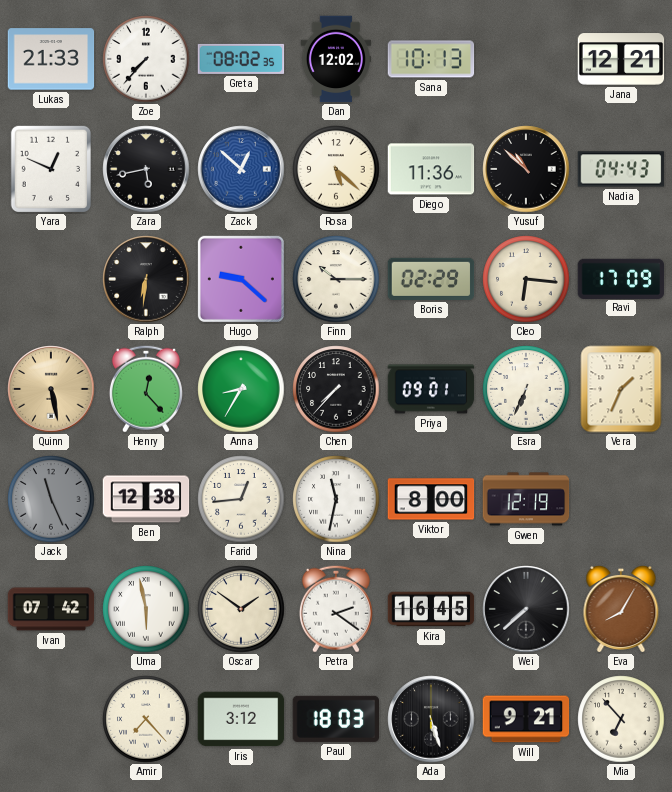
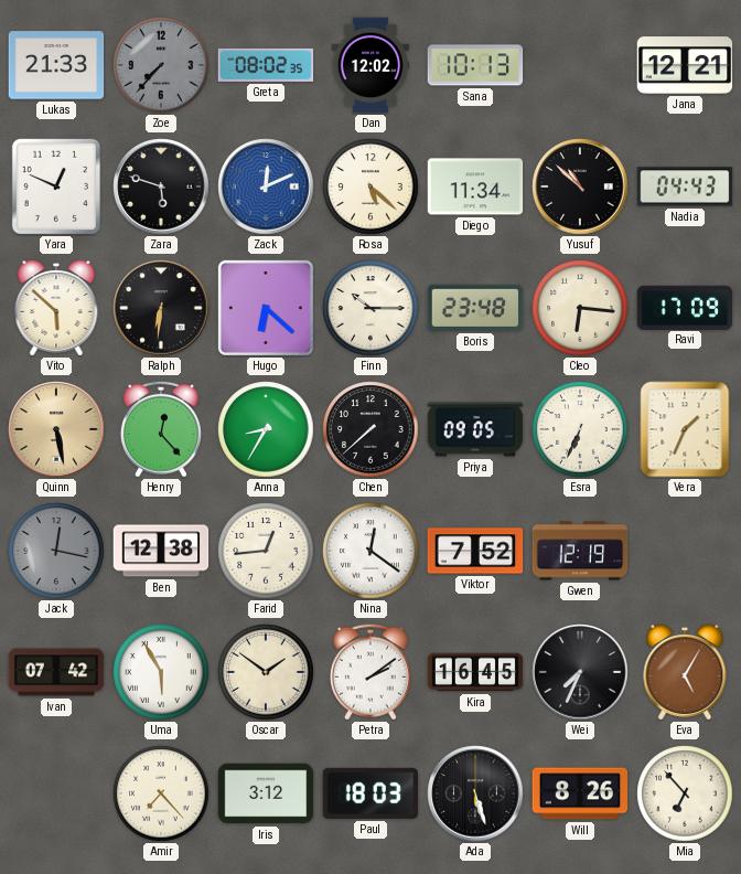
Zoe dial: white -> grey (161, 65)
Zara: 5:43 -> 5:48 (161, 186)
Zack: 12:52 -> 12:11 (266, 186)
Diego: 11:36 -> 11:34 (475, 186)
Vito: none -> 5:52 (56, 308)
Hugo: 9:22 -> 6:22 (266, 308)
Boris: 02:29 -> 23:48 (475, 308)
Chen: 7:37 -> 7:38 (370, 429)
Priya: 09:01 -> 09:05 (475, 429)
Jack: 11:26 -> 12:17 (56, 551)
Nina: 11:32 -> 12:21 (370, 551)
Viktor: 8:00 -> 7:52 (475, 551)
Uma: 5:58 -> 5:55 (161, 672)
Petra: 2:21 -> 2:09 (370, 672)
Wei: 7:38 -> 7:34 (580, 672)
Eva: 8:05 -> 5:05 (685, 672)
Will: 9:21 -> 8:26 (580, 793)
